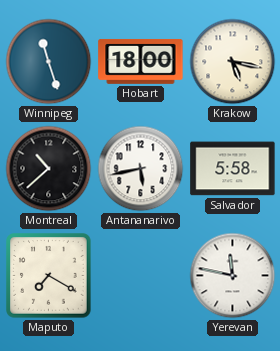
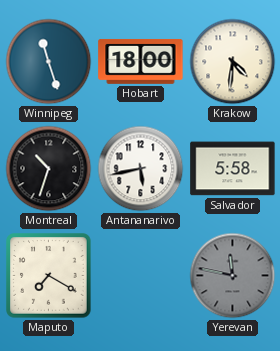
Krakow: 5:17 -> 4:31 (233, 62)
Montreal: 10:38 -> 10:33 (49, 169)
Yerevan dial: white -> grey (233, 276)
